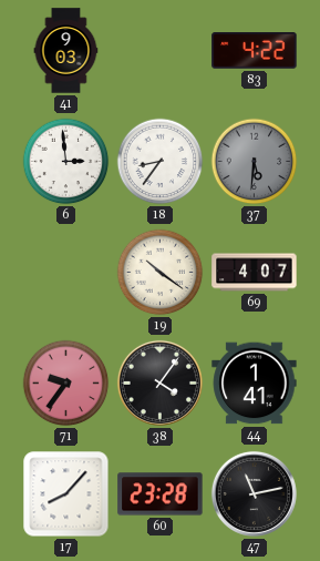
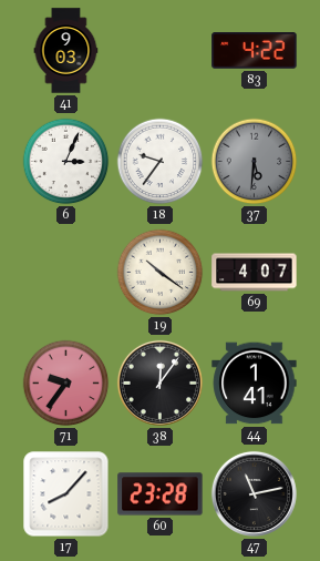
6: 2:59 -> 3:04 (66, 162)
18: 8:36 -> 9:36 (161, 162)
38: 4:06 -> 12:06 (159, 382)
